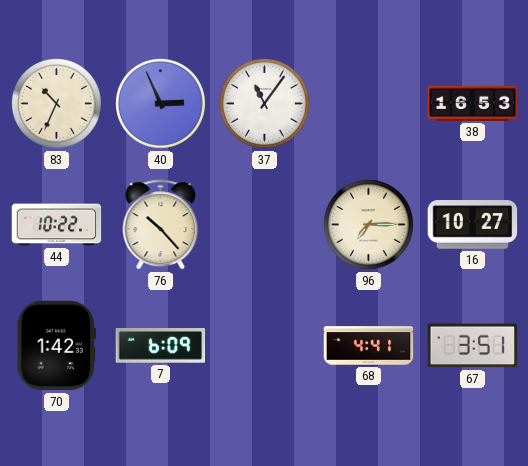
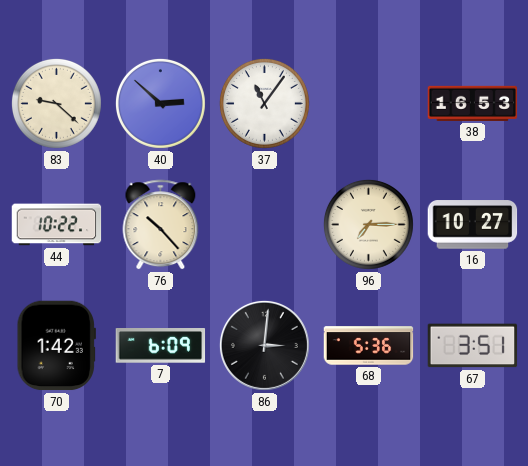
83: 10:34 -> 9:22 (56, 103)
40: 2:56 -> 2:52 (160, 103)
86: none -> 3:01 (264, 345)
68: 4:41 -> 5:36 (369, 346)
